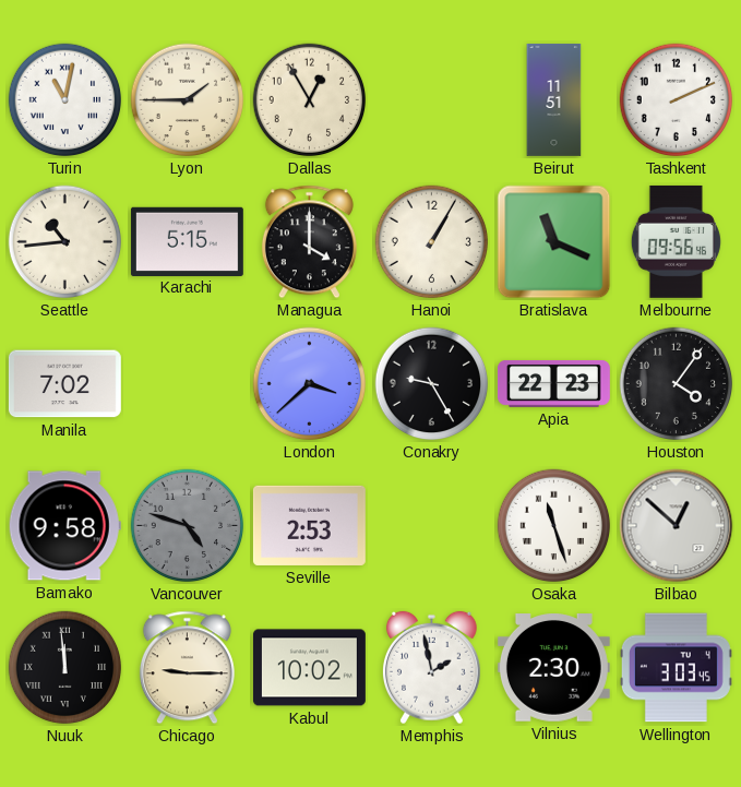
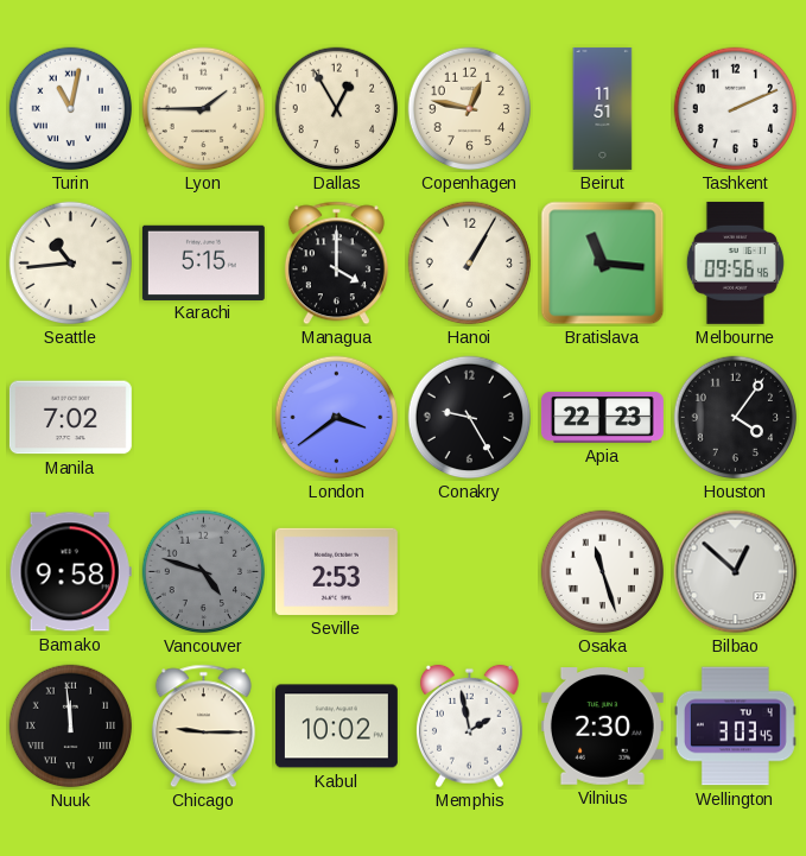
Copenhagen: none -> 12:47 (470, 109)
Bratislava: 11:19 -> 11:16 (603, 264)
London: 3:38 -> 3:39 (337, 418)
